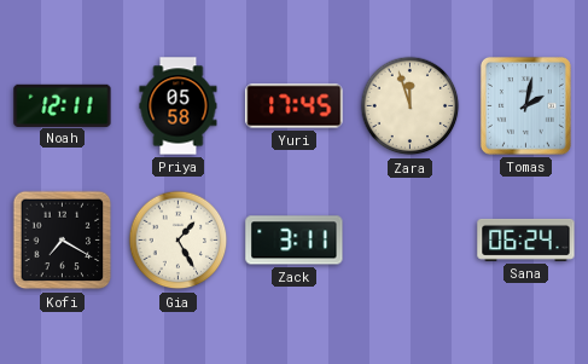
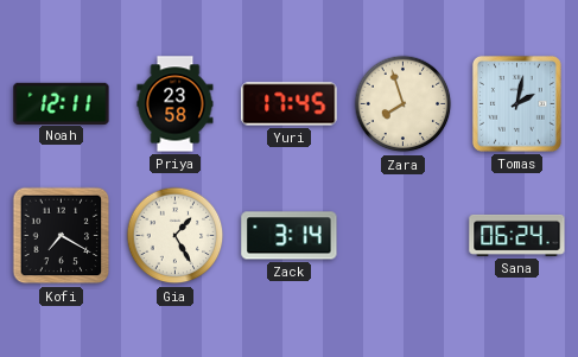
Priya: 05:58 -> 23:58 (176, 104)
Zara: 11:57 -> 7:57 (404, 104)
Zack: 3:11 -> 3:14 (290, 236)
